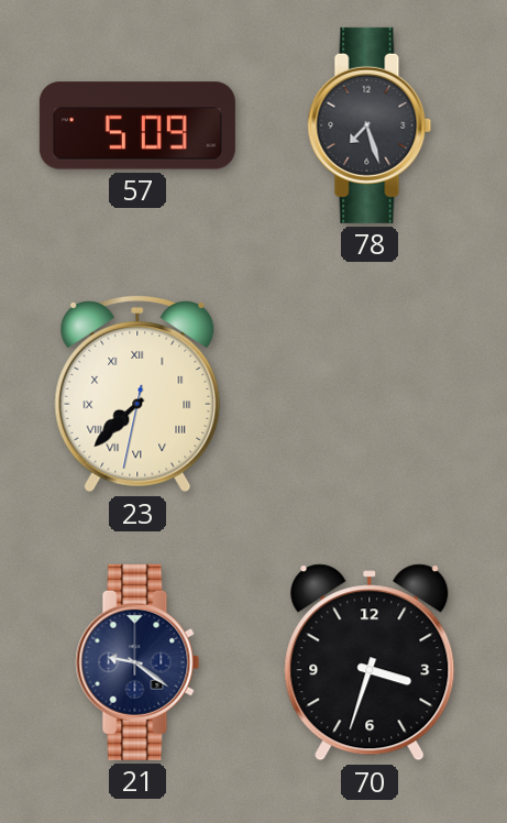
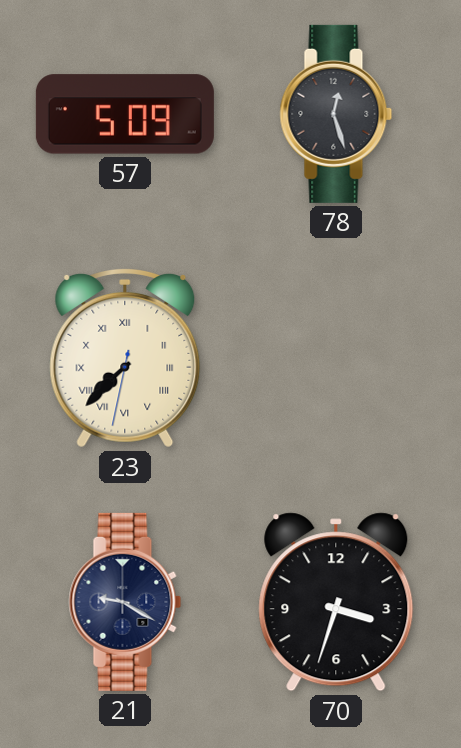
78: 7:27 -> 12:27 (336, 114)
21: 9:21 -> 9:20 (125, 602)
